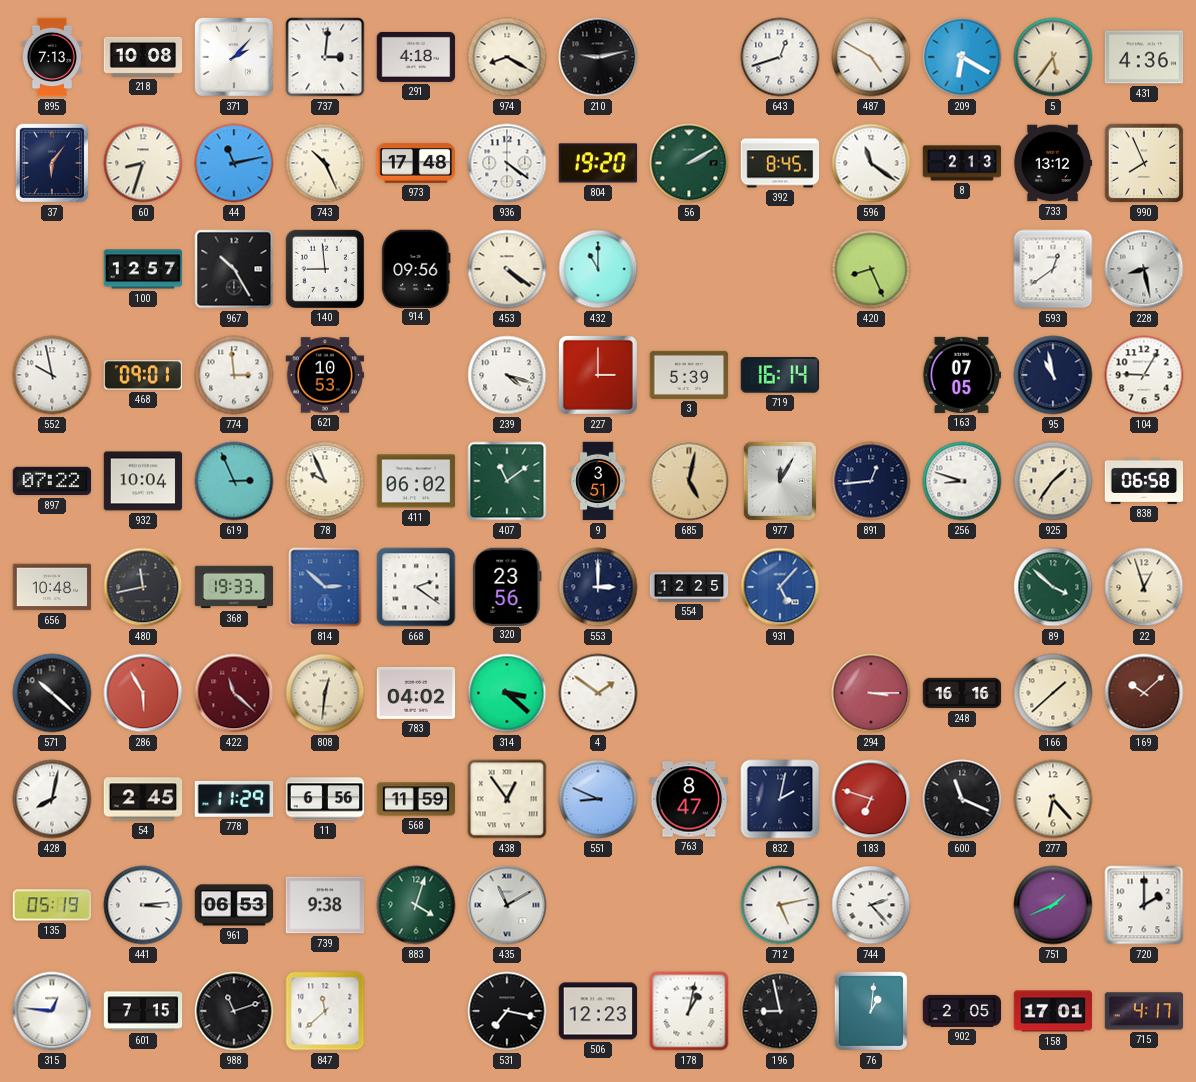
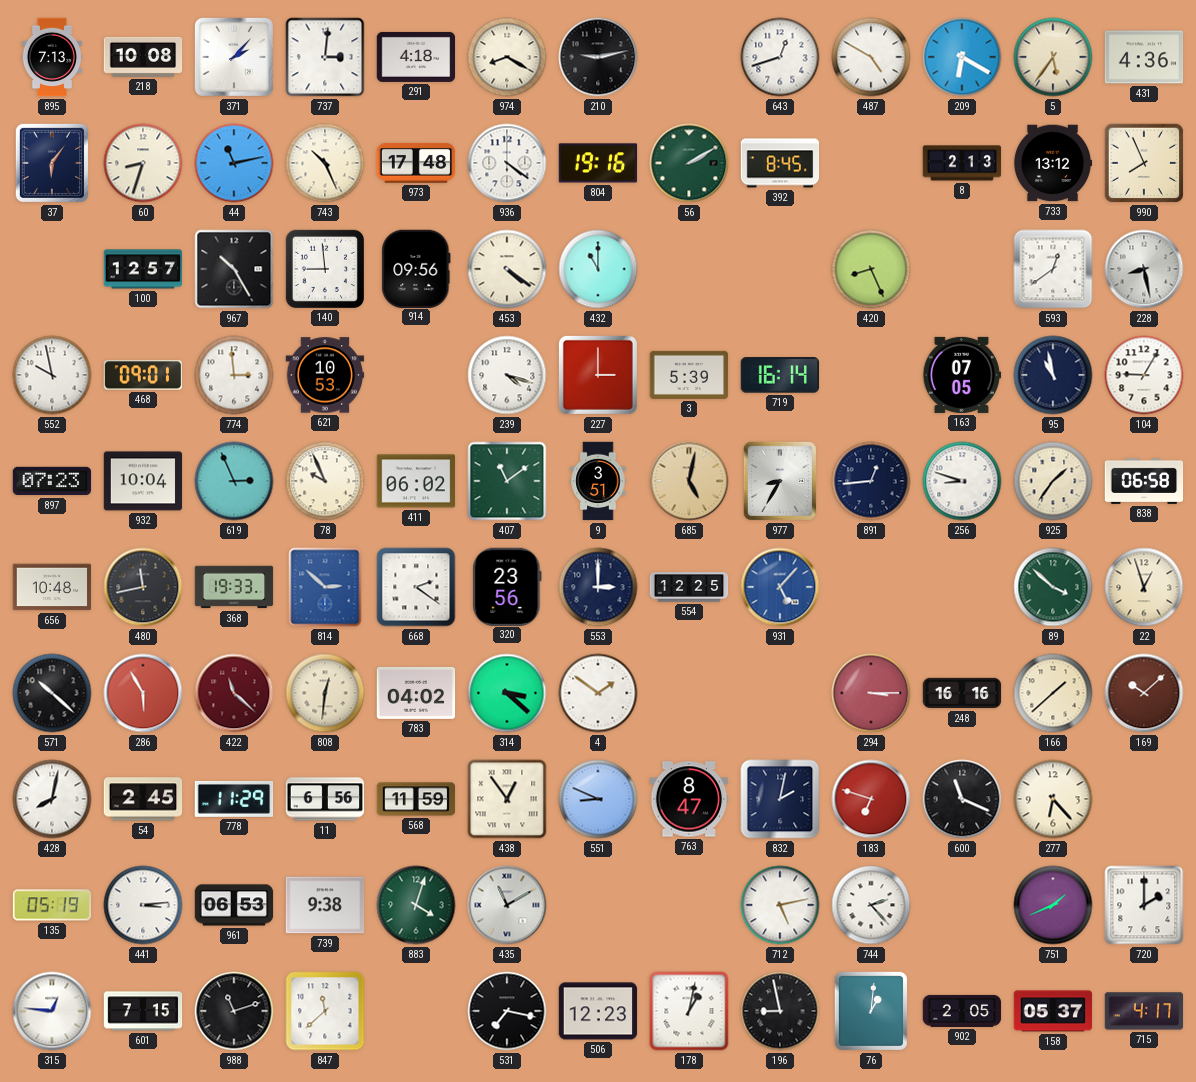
804: 19:20 -> 19:16 (598, 163)
596: 11:21 -> none (871, 163)
897: 07:22 -> 07:23 (52, 481)
977: 12:05 -> 8:35 (780, 481)
158: 17:01 -> 05:37 (1053, 1011)
